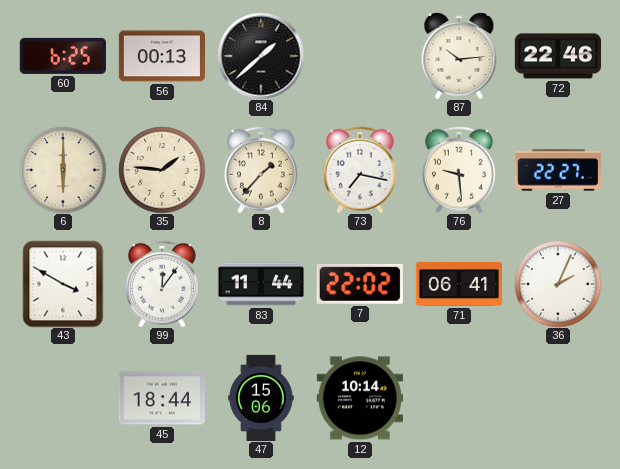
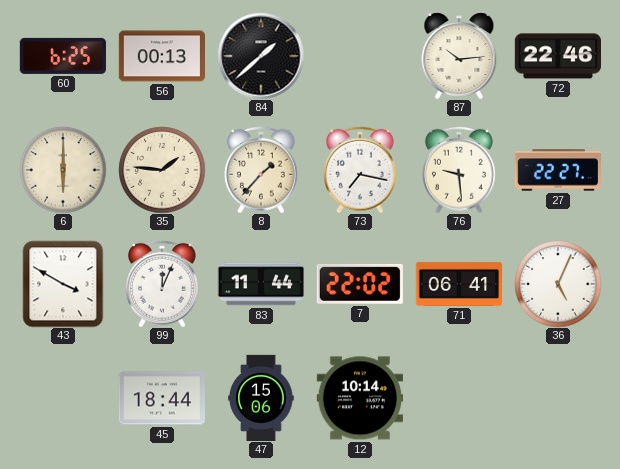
99: 12:06 -> 12:04 (162, 284)
36: 2:04 -> 5:04 (558, 284)
